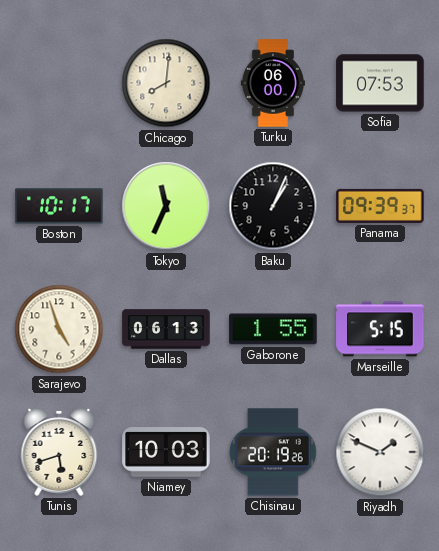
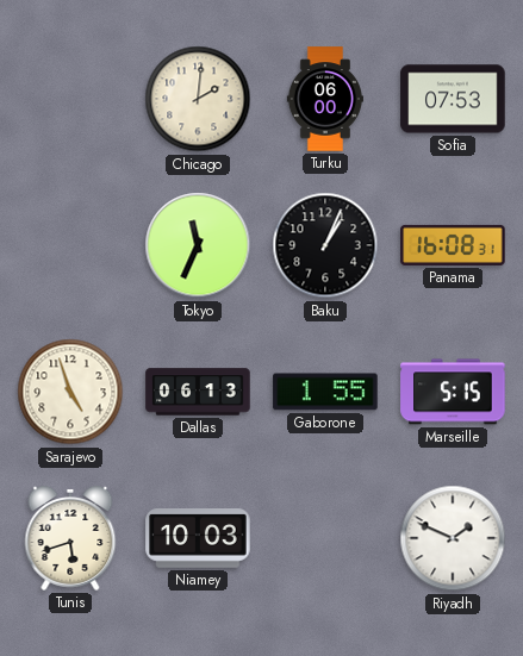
Chicago: 8:01 -> 2:01 (198, 99)
Boston: 10:17 -> none (59, 206)
Panama: 09:39 -> 16:08 (453, 245)
Chisinau: 20:19 -> none (274, 452)
